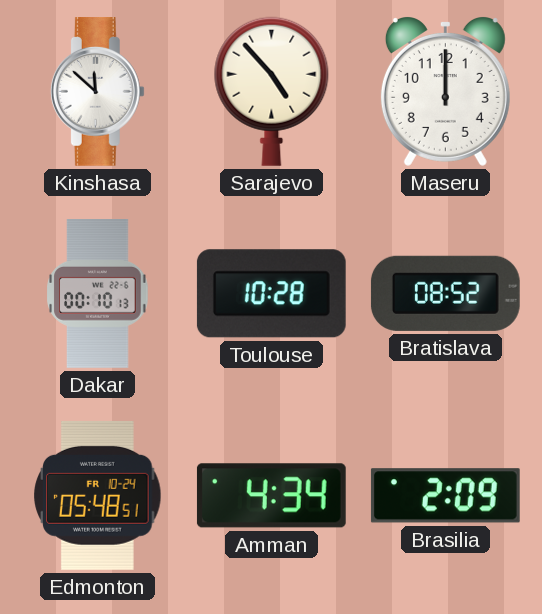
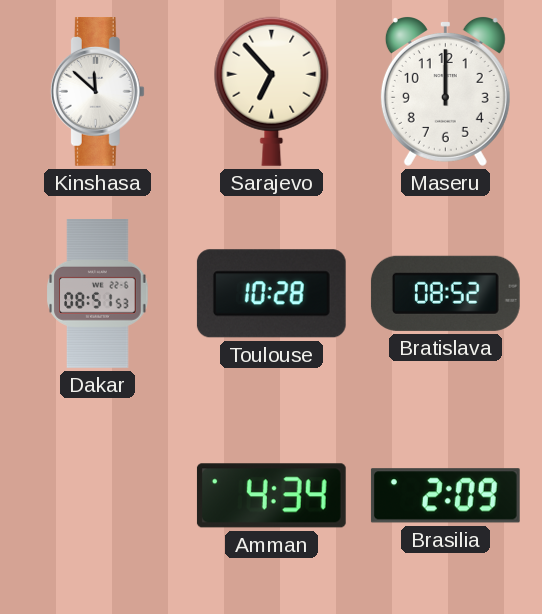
Sarajevo: 4:53 -> 6:53 (272, 91)
Dakar: 00:10 -> 08:51 (98, 294)
Edmonton: 05:48 -> none (98, 495)
